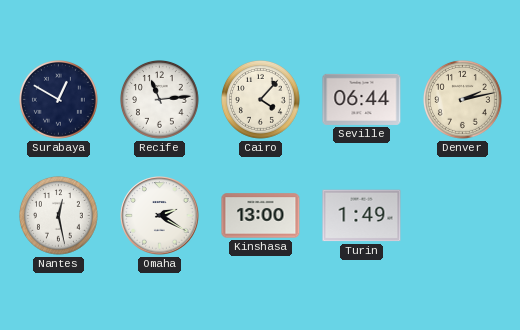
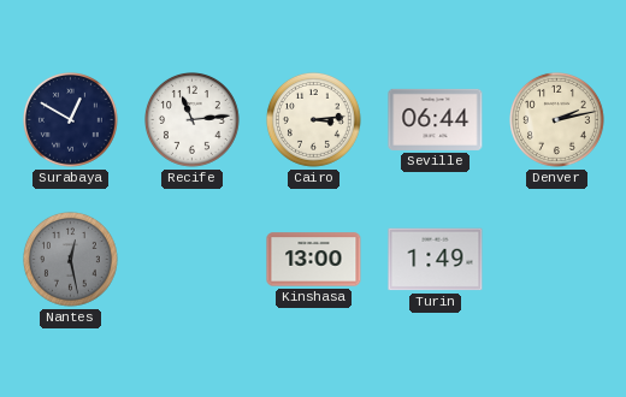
Cairo: 4:07 -> 3:14 (314, 120)
Nantes dial: white -> grey (71, 260)
Omaha: 2:20 -> none (160, 216)
